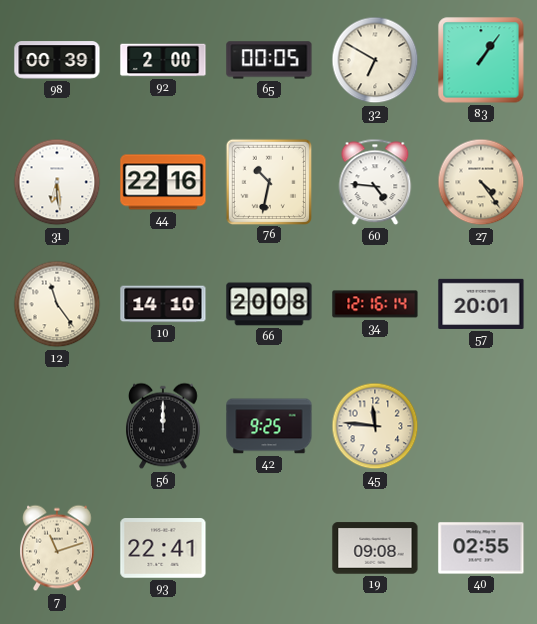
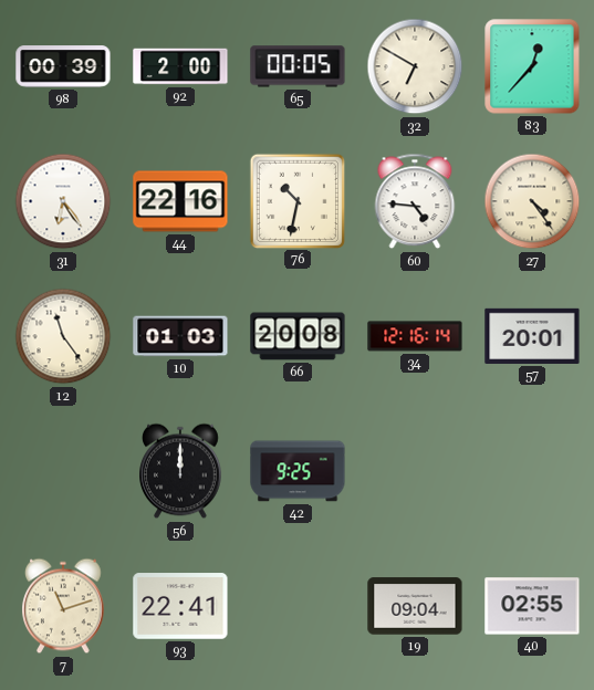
83: 1:06 -> 12:37 (532, 66)
31: 6:29 -> 6:24 (63, 201)
10: 14:10 -> 01:03 (180, 336)
45: 11:46 -> none (375, 426)
19: 09:08 -> 09:04 (415, 606)
